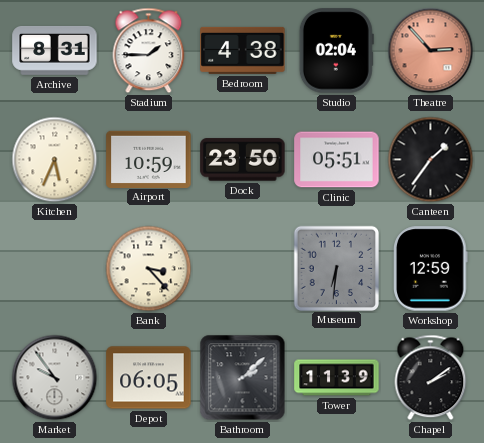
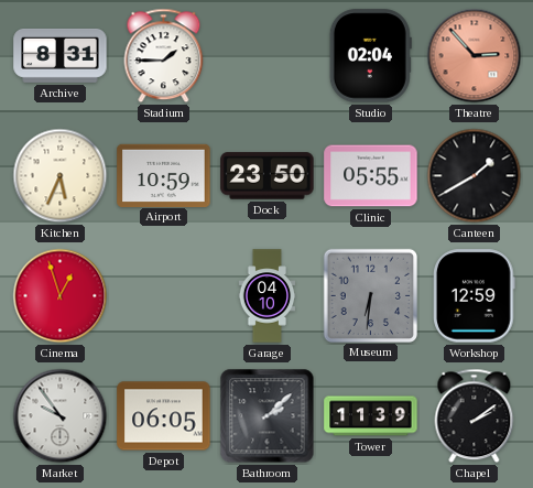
Bedroom: 4:38 -> none (243, 50)
Clinic: 05:51 -> 05:55 (371, 176)
Canteen: 1:36 -> 1:40 (475, 176)
Cinema: none -> 12:57 (61, 296)
Bank: 3:23 -> none (149, 269)
Garage: none -> 04:10 (268, 296)
